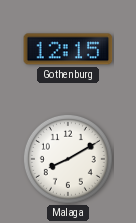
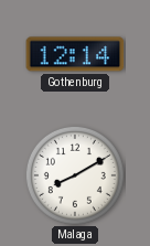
Gothenburg: 12:15 -> 12:14 (75, 54)
